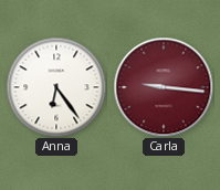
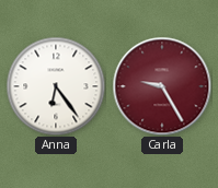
Carla: 9:16 -> 9:25 (162, 86)
